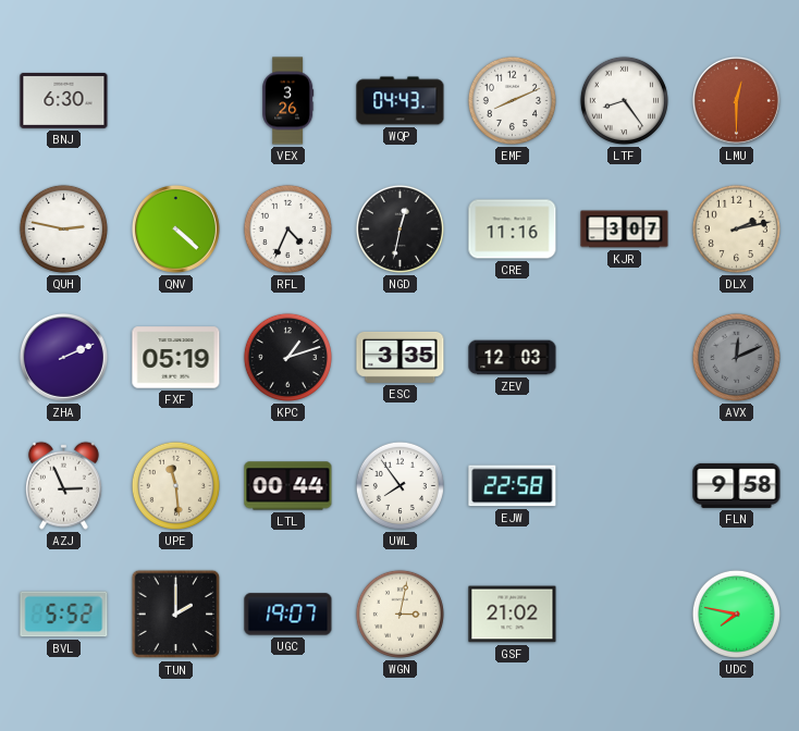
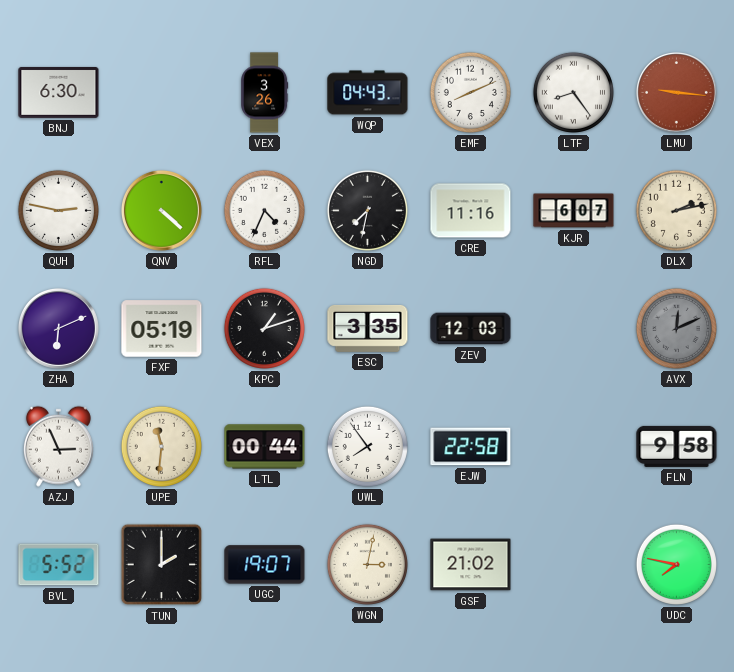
LMU: 12:30 -> 9:16 (676, 92)
NGD: 12:32 -> 7:32 (367, 210)
KJR: 3:07 -> 6:07 (574, 211)
ZHA: 2:11 -> 6:11 (58, 328)
UPE: 11:29 -> 11:31 (161, 446)
